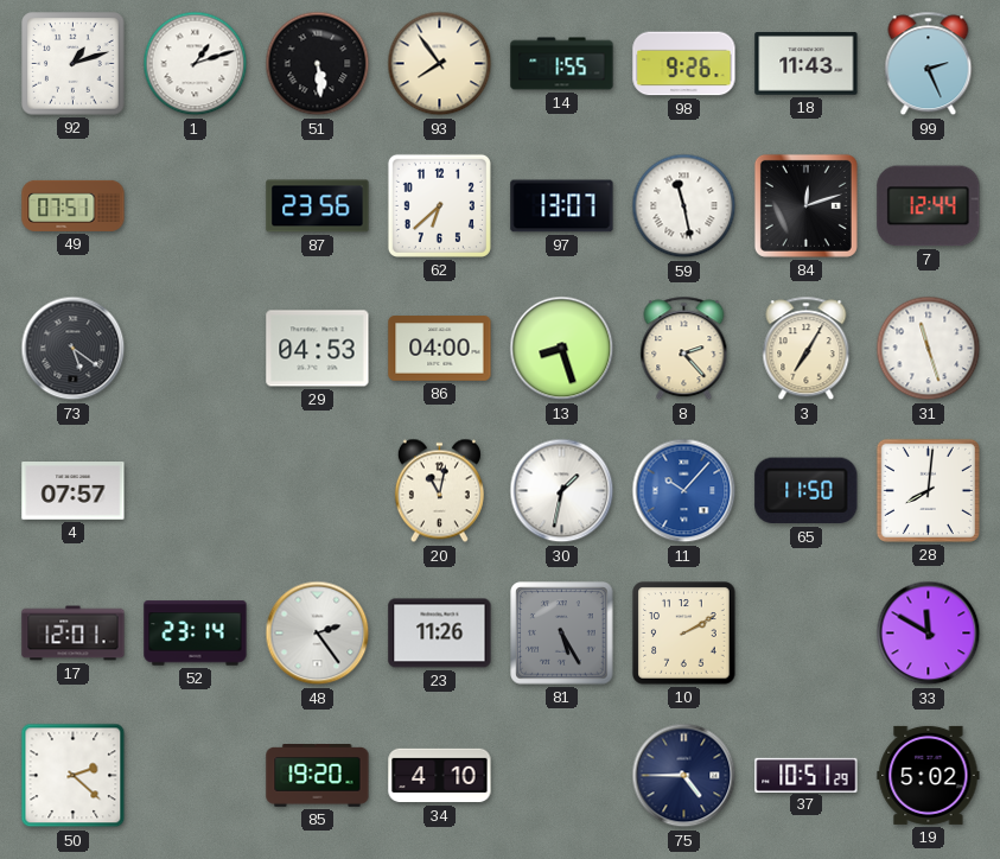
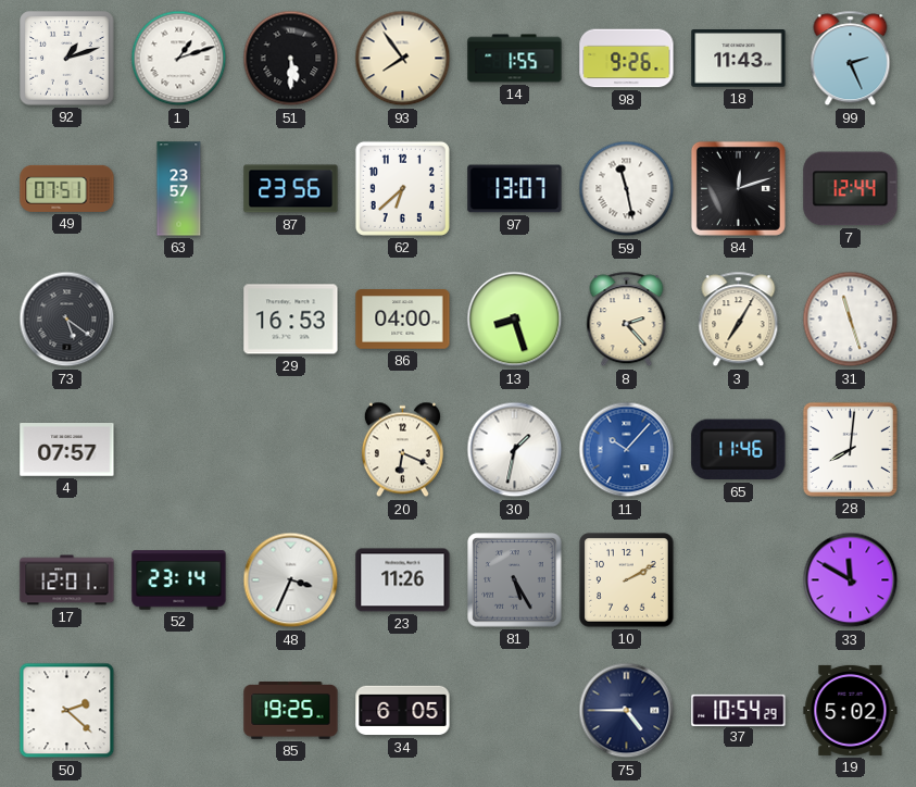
51: 5:29 -> 5:30 (291, 59)
63: none -> 23:57 (179, 189)
29: 04:53 -> 16:53 (291, 320)
20: 11:02 -> 6:19 (402, 450)
65: 11:50 -> 11:46 (739, 450)
48: 2:24 -> 3:34 (291, 580)
85: 19:20 -> 19:25 (291, 711)
34: 4:10 -> 6:05 (403, 711)
37: 10:51 -> 10:54 (739, 710)
